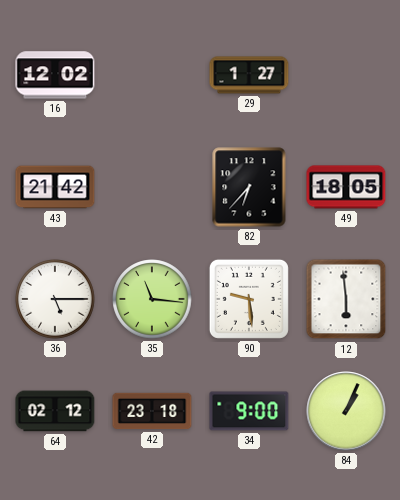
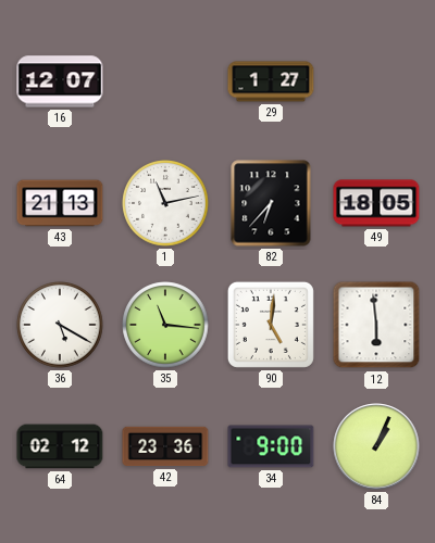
16: 12:02 -> 12:07 (60, 81)
43: 21:42 -> 21:13 (60, 203)
1: none -> 11:13 (165, 203)
36: 5:15 -> 5:20 (60, 325)
90: 9:29 -> 5:01 (271, 325)
42: 23:18 -> 23:36 (165, 446)
